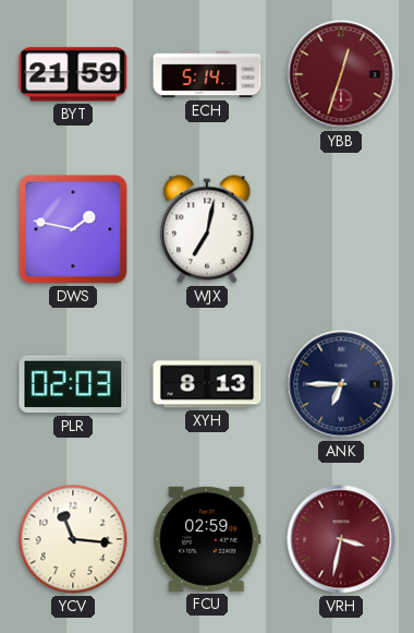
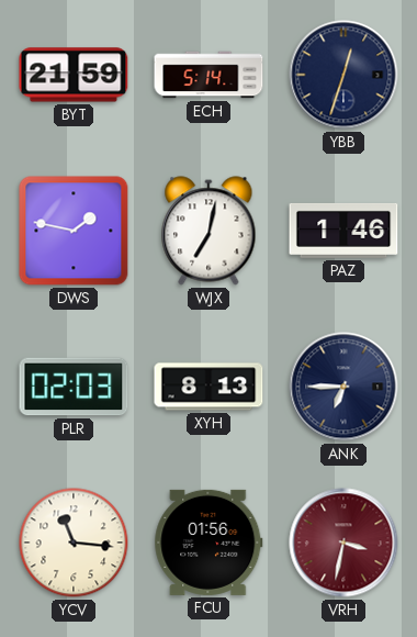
YBB dial: burgundy -> navy (343, 75)
PAZ: none -> 1:46 (343, 231)
FCU: 02:59 -> 01:56 (208, 543)
